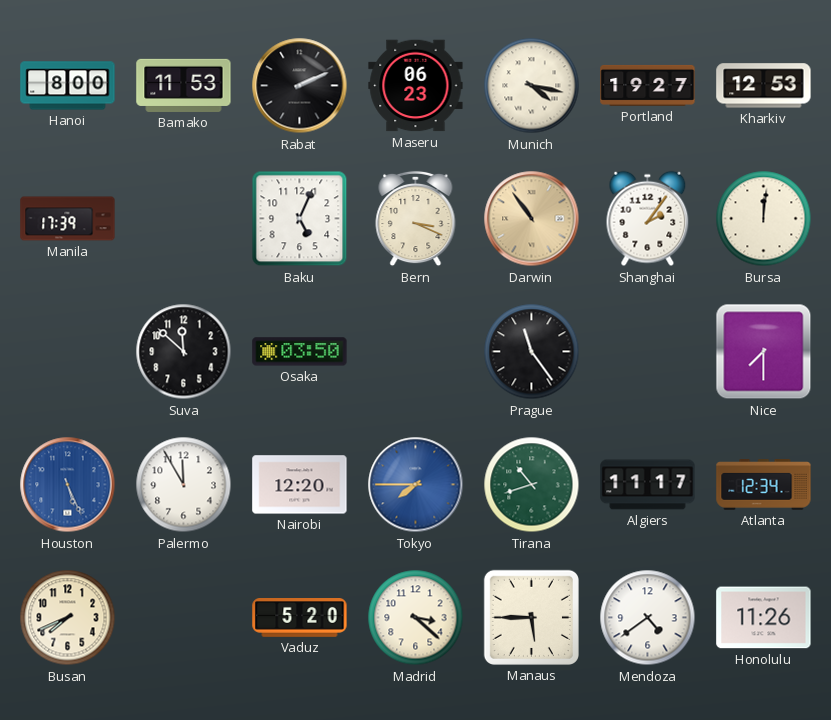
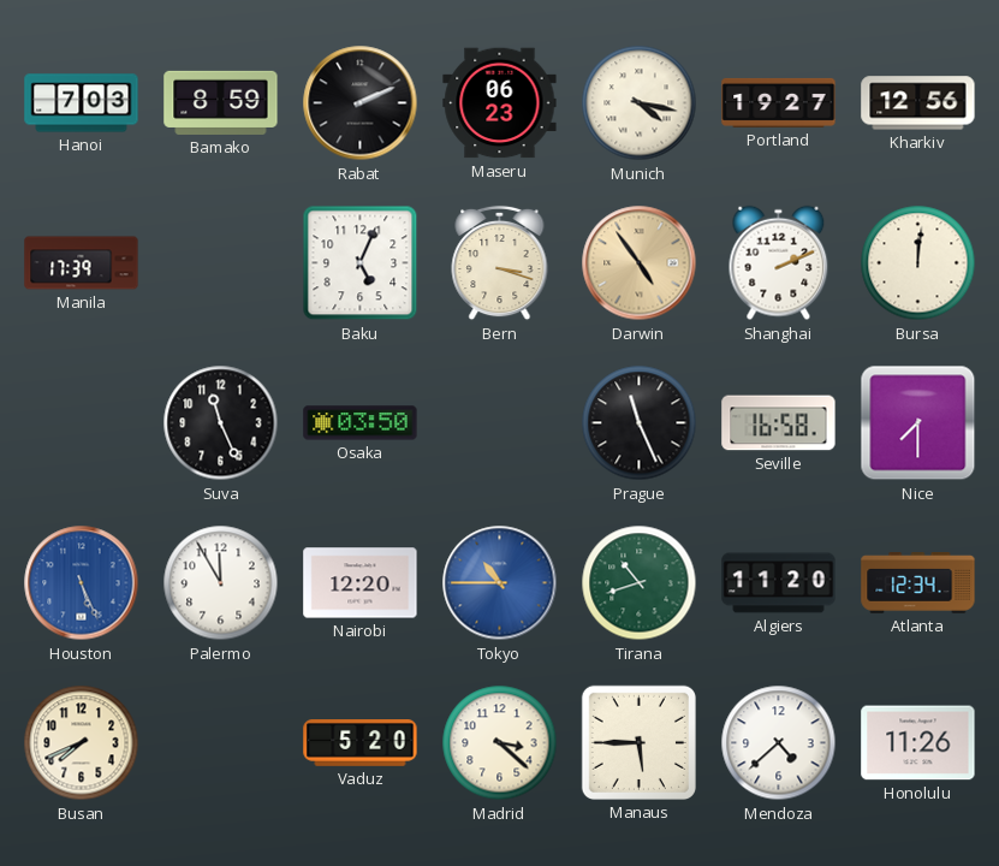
Hanoi: 8:00 -> 7:03 (82, 103)
Bamako: 11:53 -> 8:59 (221, 102)
Kharkiv: 12:53 -> 12:56 (918, 103)
Bern: 3:19 -> 3:18 (500, 263)
Darwin: 10:54 -> 4:54 (640, 263)
Shanghai: 2:06 -> 2:11 (779, 263)
Suva: 11:52 -> 11:26 (221, 423)
Prague: 11:24 -> 11:26 (640, 423)
Seville: none -> 16:58 (779, 423)
Tokyo: 7:45 -> 10:45 (500, 583)
Algiers: 11:17 -> 11:20 (779, 583)
Mendoza: 4:39 -> 4:38 (779, 743)
